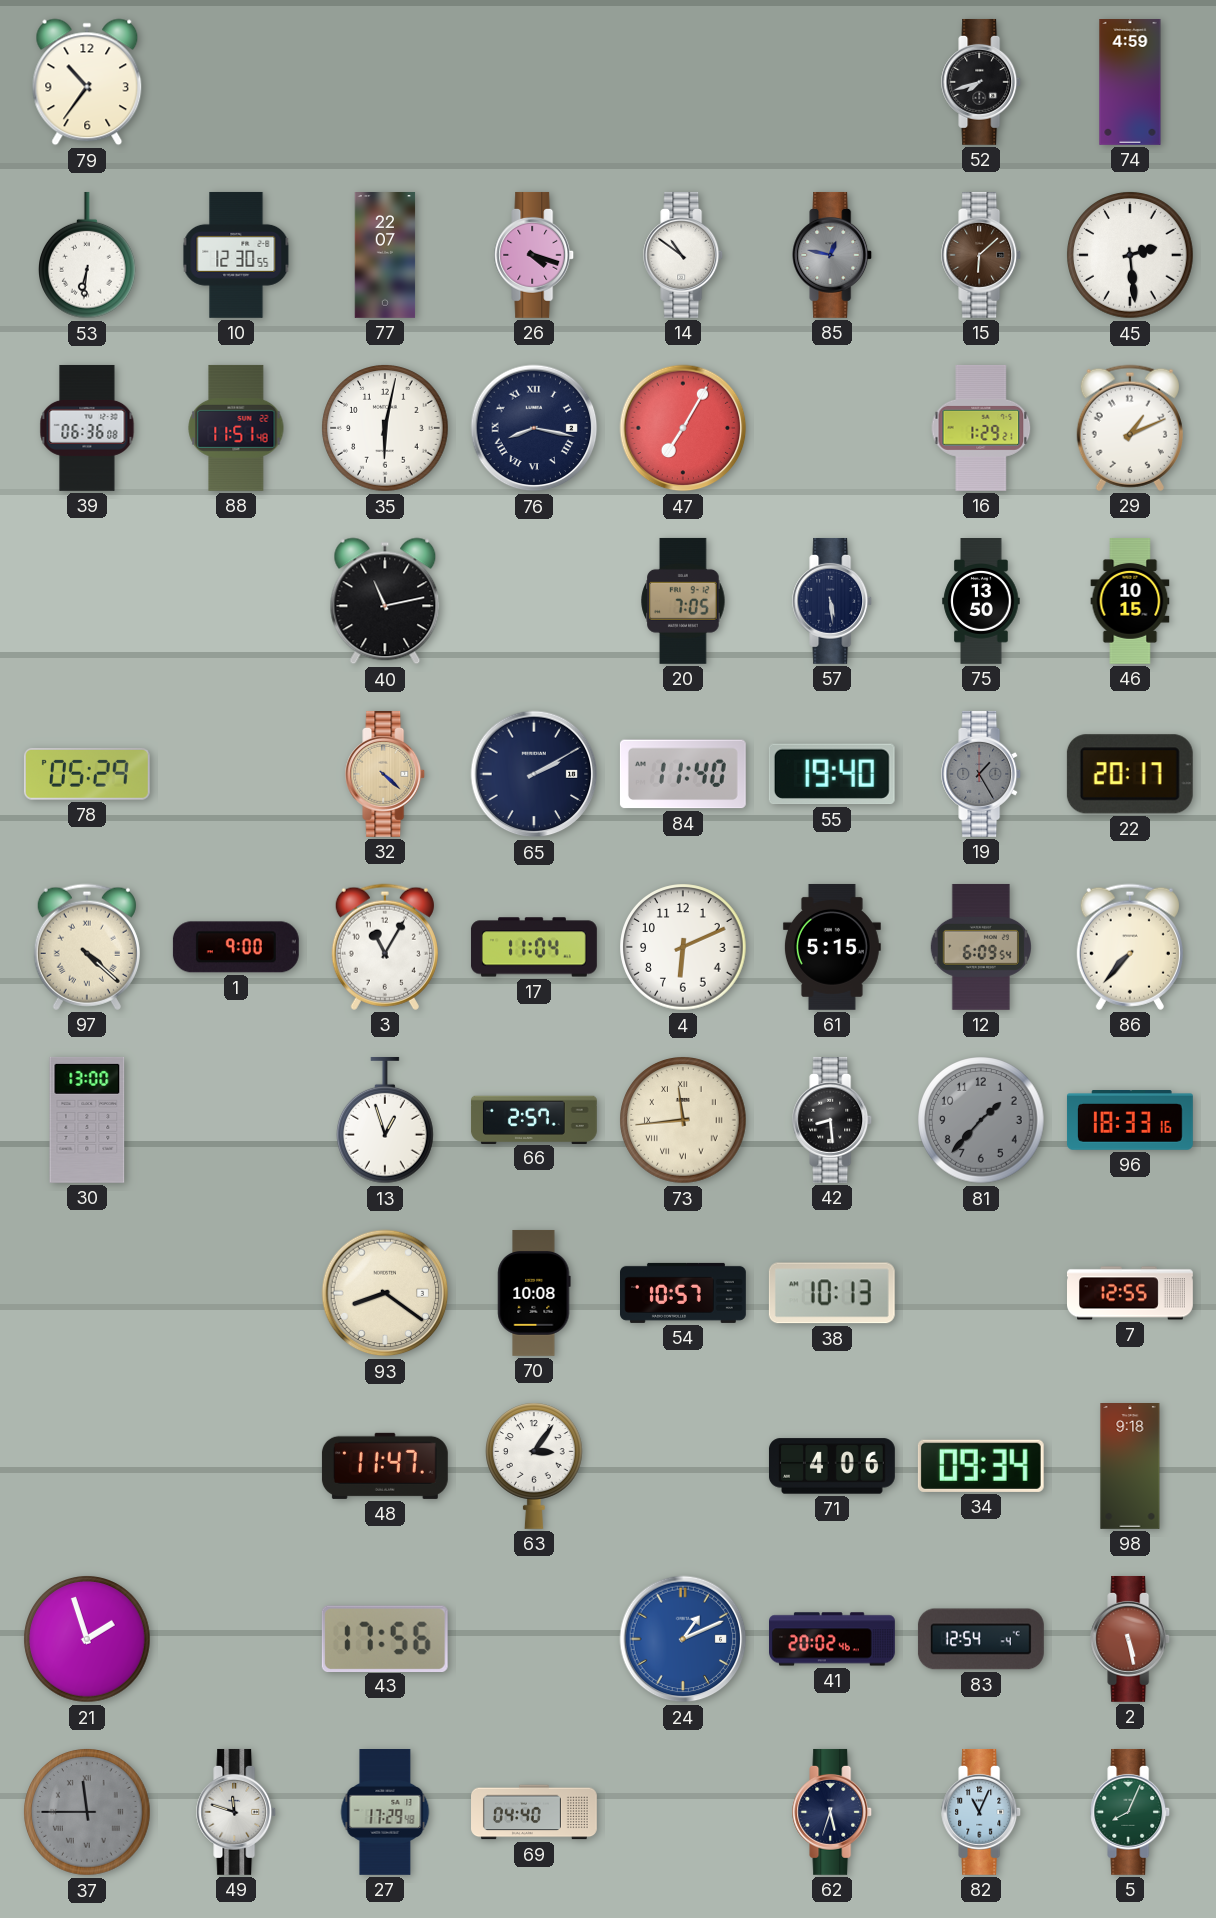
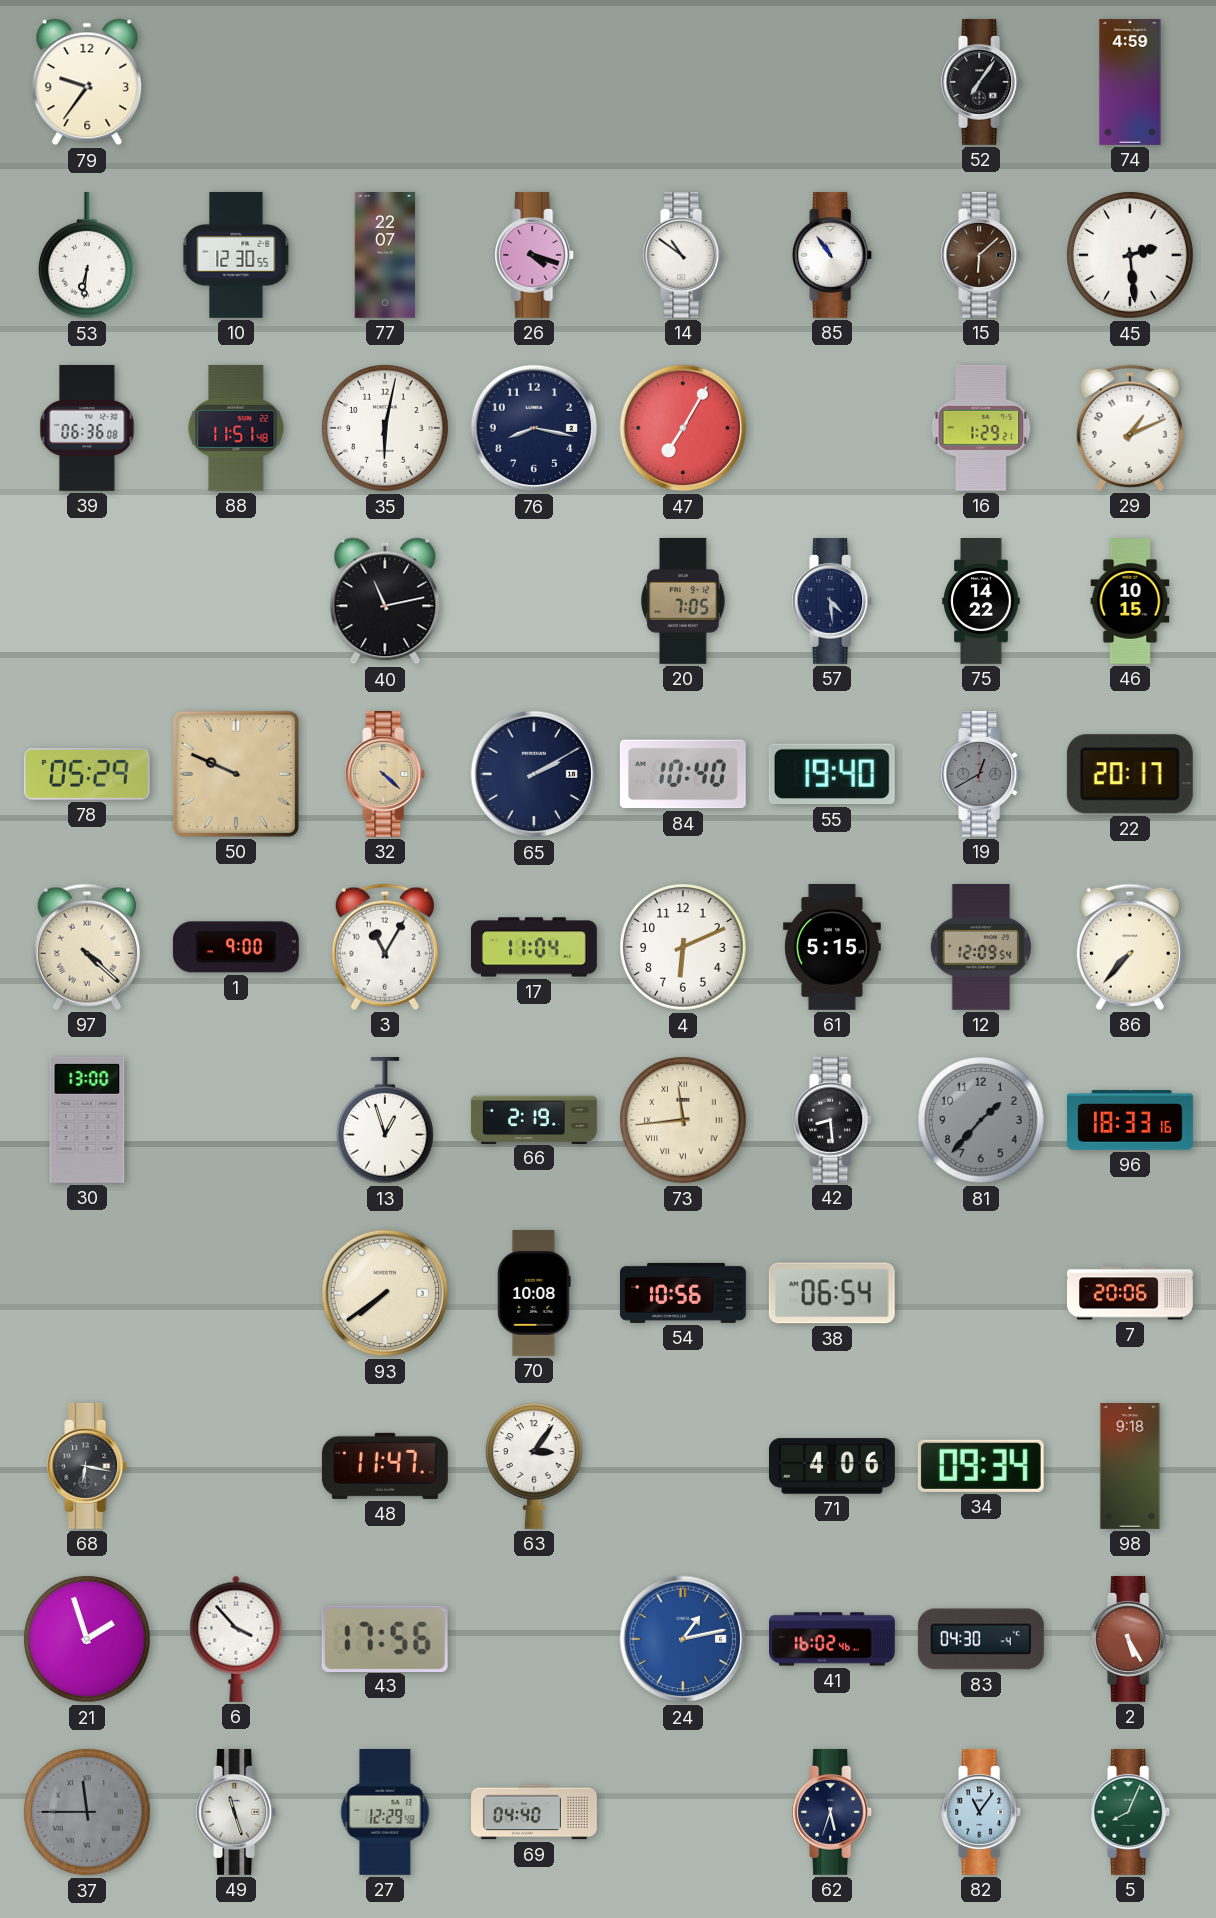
79: 10:36 -> 9:36 (87, 82)
52: 7:42 -> 7:06 (982, 82)
85: 12:47 -> 10:54 (833, 255)
85 dial: grey -> white (833, 255)
76 numerals: Roman -> Arabic (534, 428)
57: 5:29 -> 4:29 (833, 601)
75: 13:50 -> 14:22 (981, 602)
50: none -> 9:49 (236, 774)
84: 11:40 -> 10:40 (683, 774)
19: 1:25 -> 12:40 (982, 774)
12: 6:09 -> 12:09 (981, 947)
66: 2:57 -> 2:19 (534, 1119)
93: 8:21 -> 7:39 (385, 1293)
54: 10:57 -> 10:56 (684, 1293)
38: 10:13 -> 06:54 (832, 1293)
7: 12:55 -> 20:06 (1131, 1293)
68: none -> 6:17 (88, 1466)
6: none -> 3:53 (236, 1639)
24: 1:11 -> 1:13 (683, 1639)
41: 20:02 -> 16:02 (833, 1639)
83: 12:54 -> 04:30 (981, 1639)
2: 5:28 -> 5:25 (1131, 1639)
49: 11:48 -> 11:27 (237, 1812)
27: 17:29 -> 12:29 (385, 1813)
82: 11:04 -> 11:06 (982, 1812)
